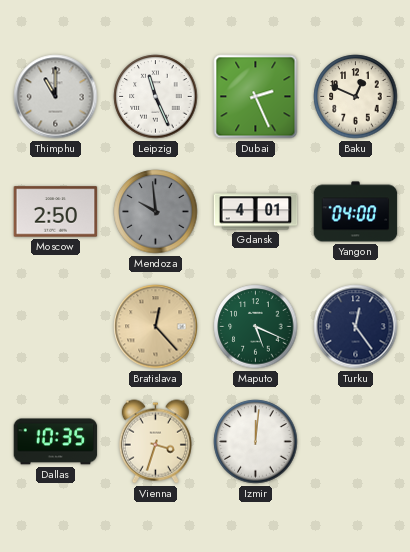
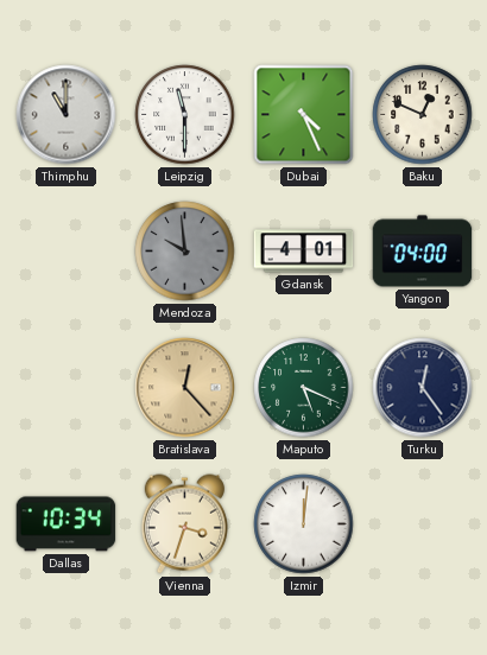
Leipzig: 11:26 -> 11:30 (185, 115)
Dubai: 2:26 -> 4:26 (304, 115)
Moscow: 2:50 -> none (56, 212)
Dallas: 10:35 -> 10:34 (67, 524)
